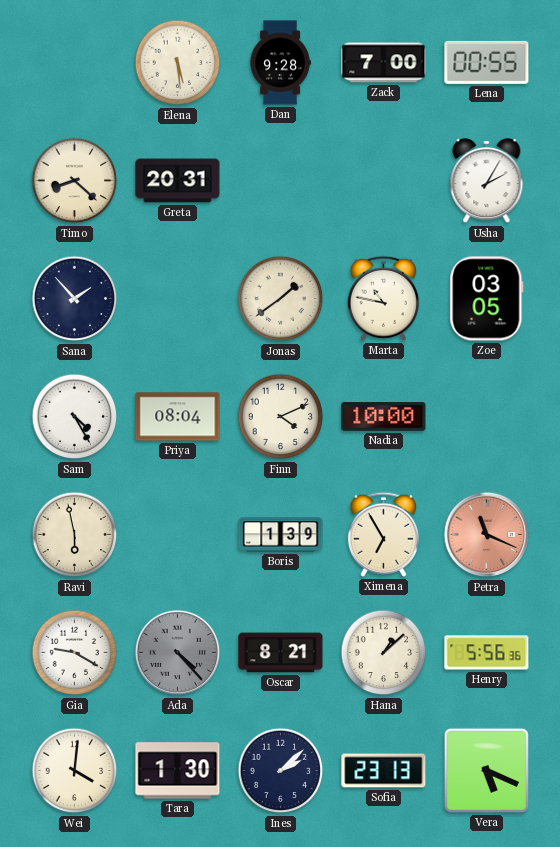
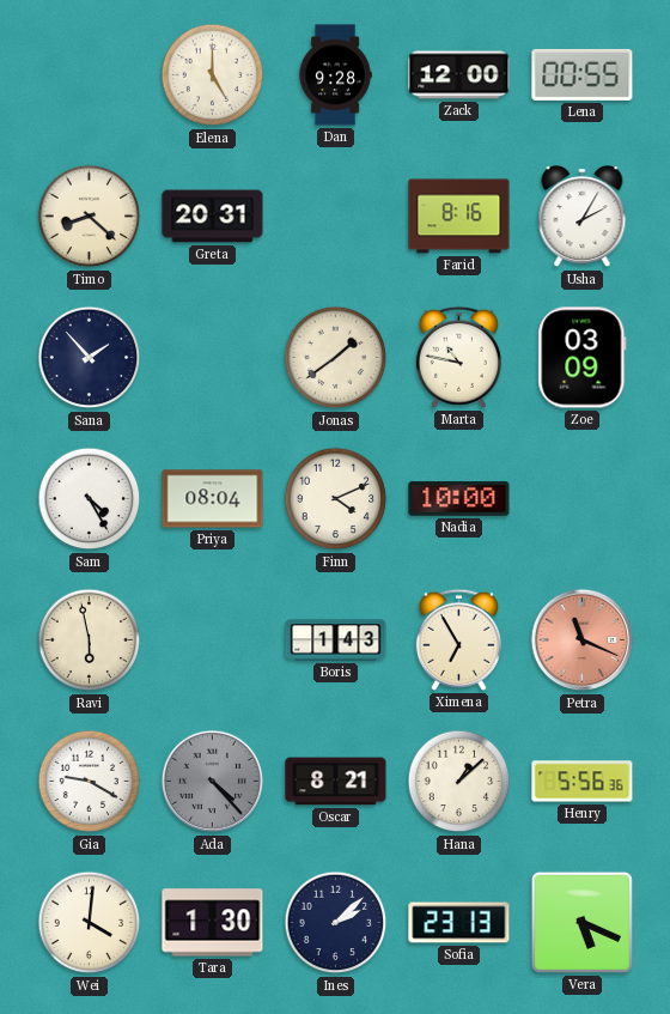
Elena: 5:29 -> 5:00 (213, 75)
Zack: 7:00 -> 12:00 (459, 75)
Farid: none -> 8:16 (459, 217)
Zoe: 03:05 -> 03:09 (583, 358)
Boris: 1:39 -> 1:43 (336, 640)
